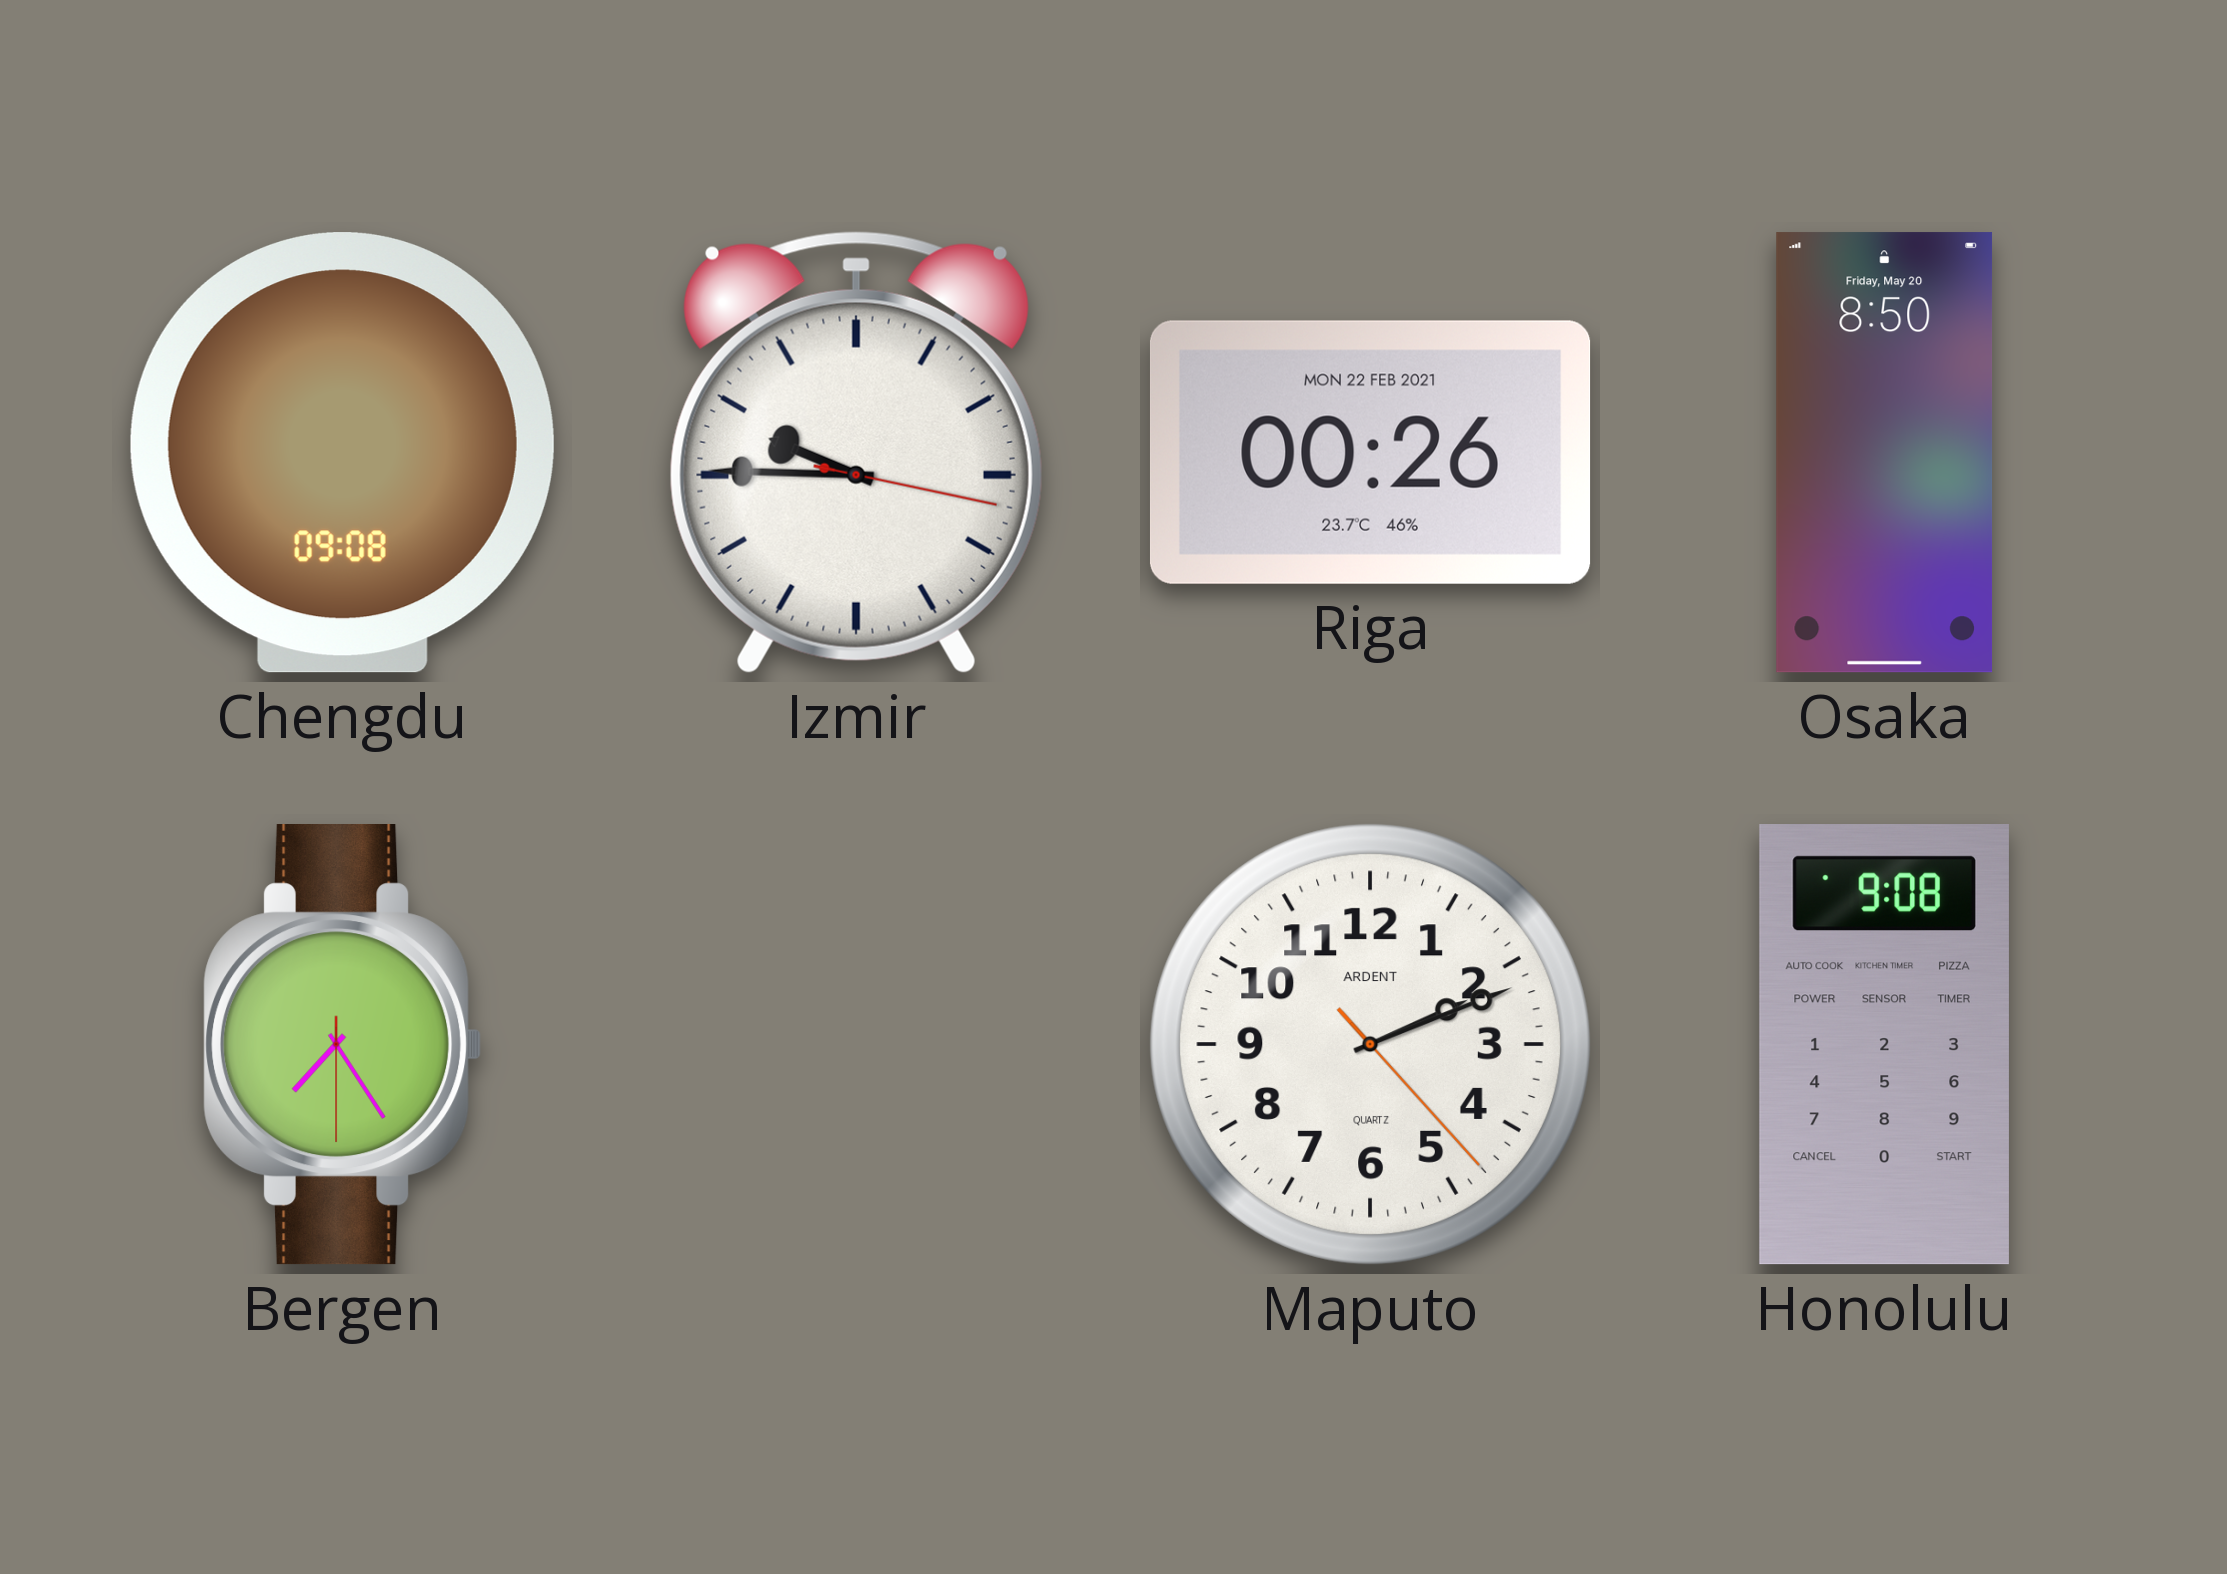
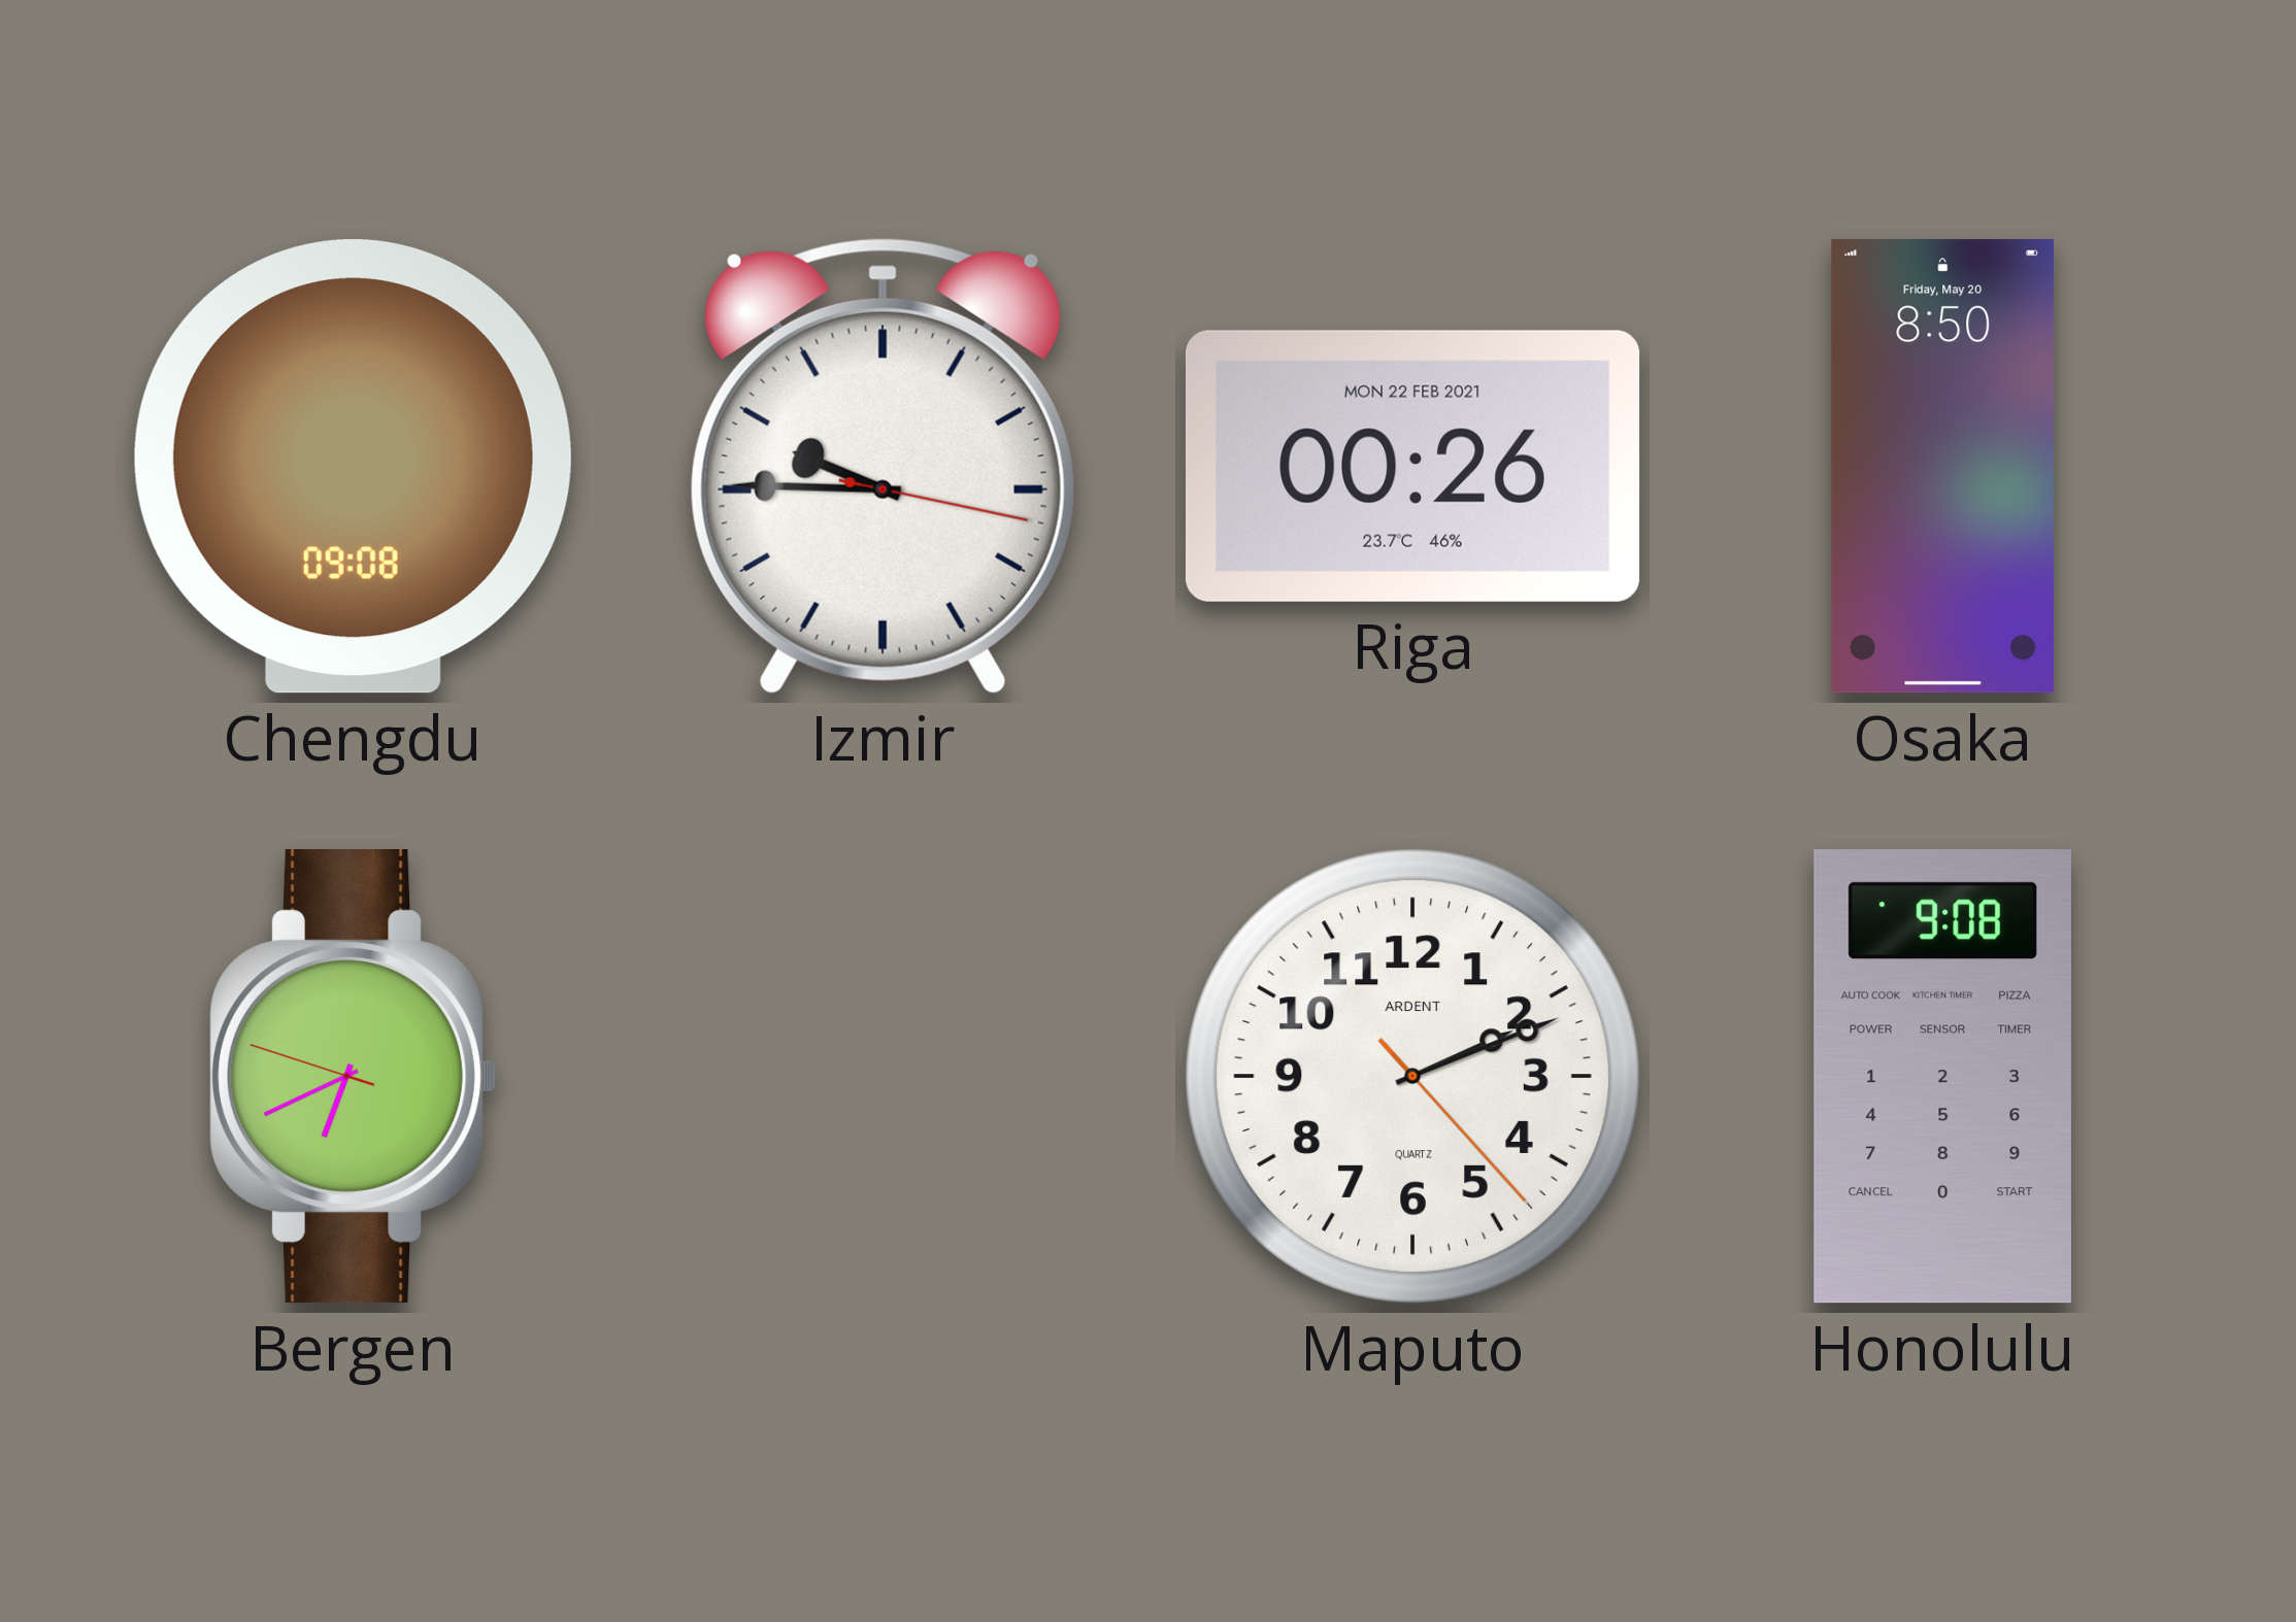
Bergen: 7:24 -> 6:40 (354, 1077)
